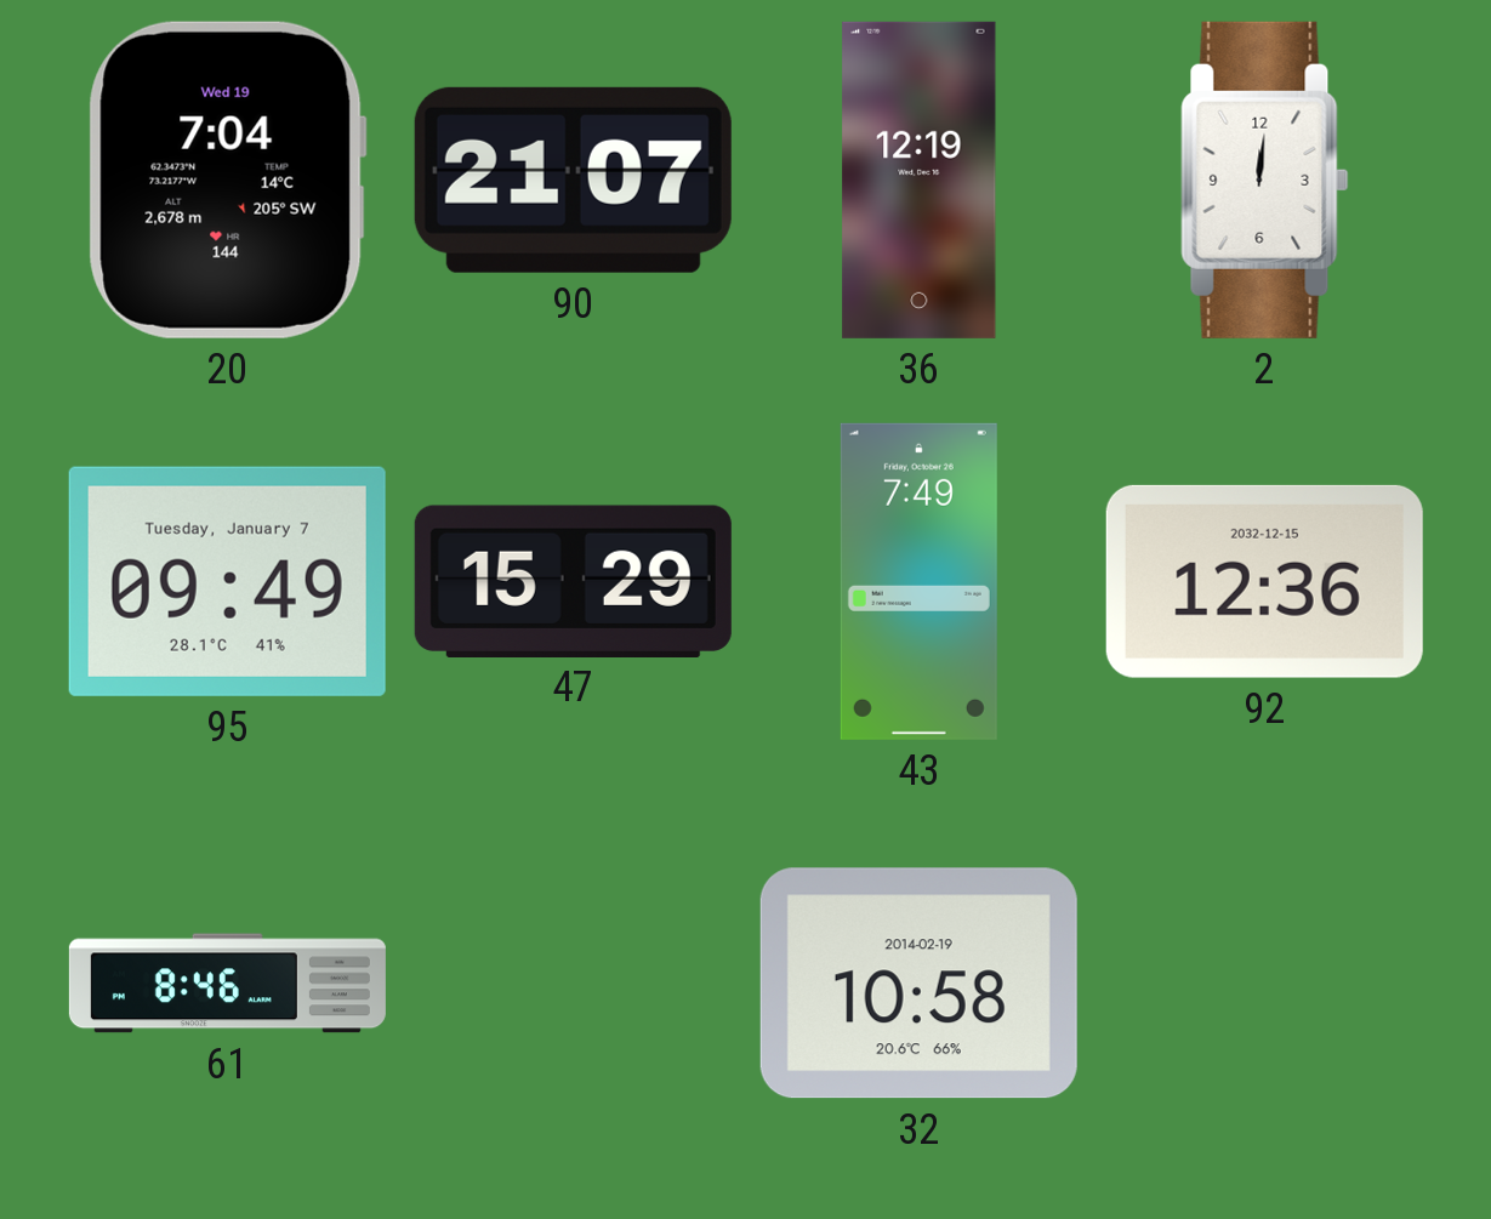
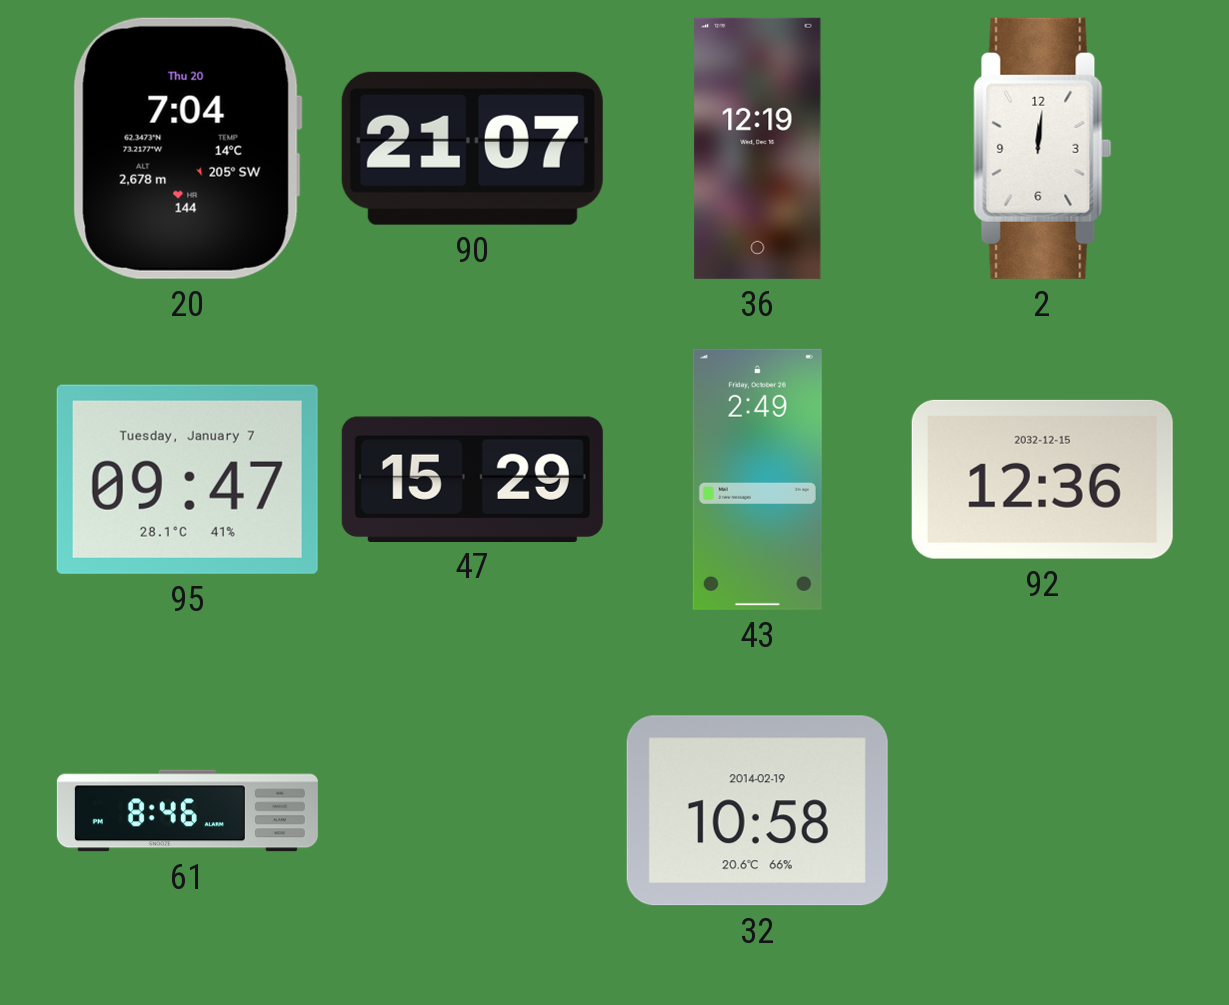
20 date: Wed 19 -> Thu 20 (187, 148)
95: 09:49 -> 09:47 (187, 479)
43: 7:49 -> 2:49 (757, 479)
